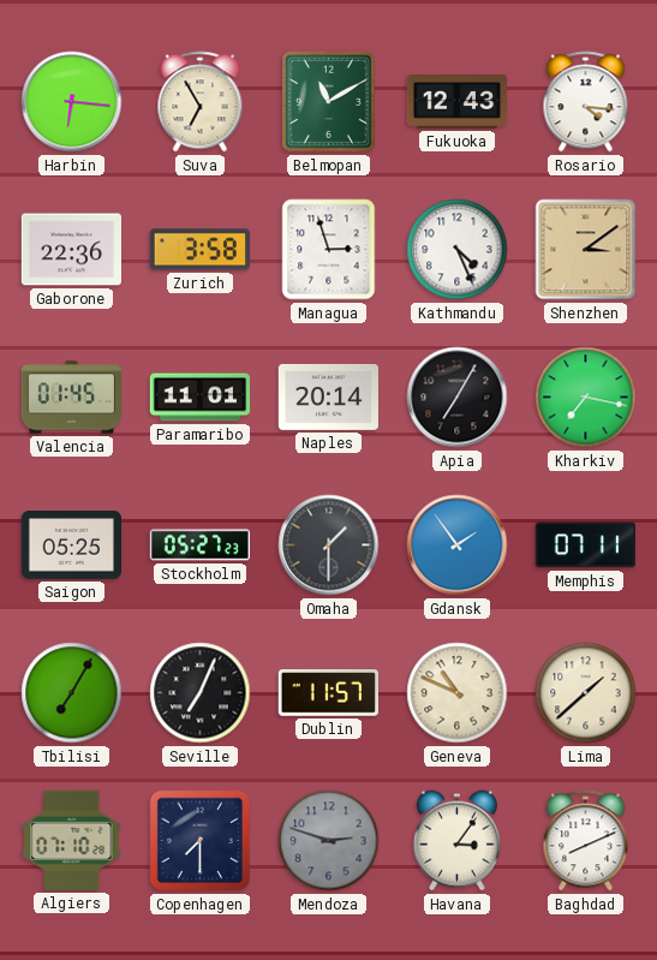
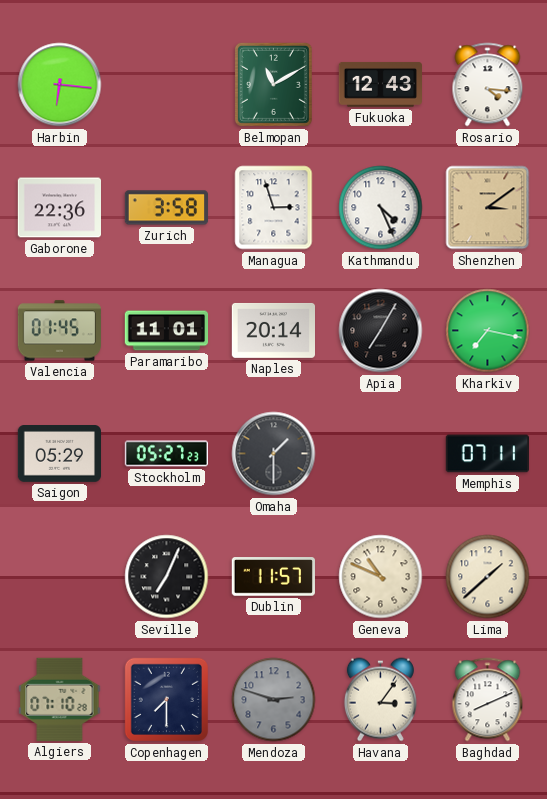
Suva: 6:55 -> none (201, 102)
Saigon: 05:25 -> 05:29 (59, 454)
Gdansk: 1:54 -> none (458, 545)
Tbilisi: 7:05 -> none (72, 693)
